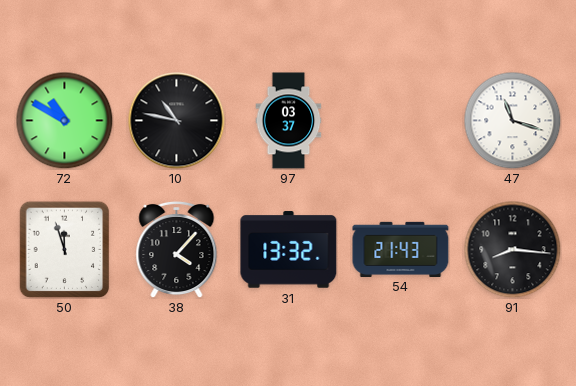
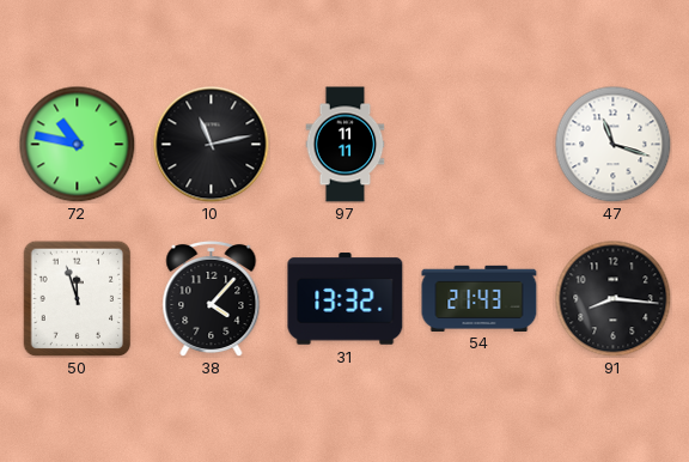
72: 10:50 -> 10:47 (77, 144)
10: 10:47 -> 11:13 (212, 145)
97: 03:37 -> 11:11 (346, 145)
